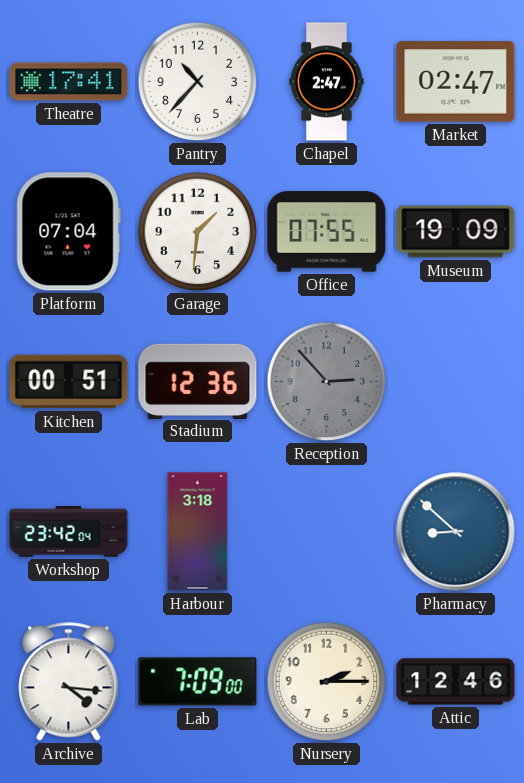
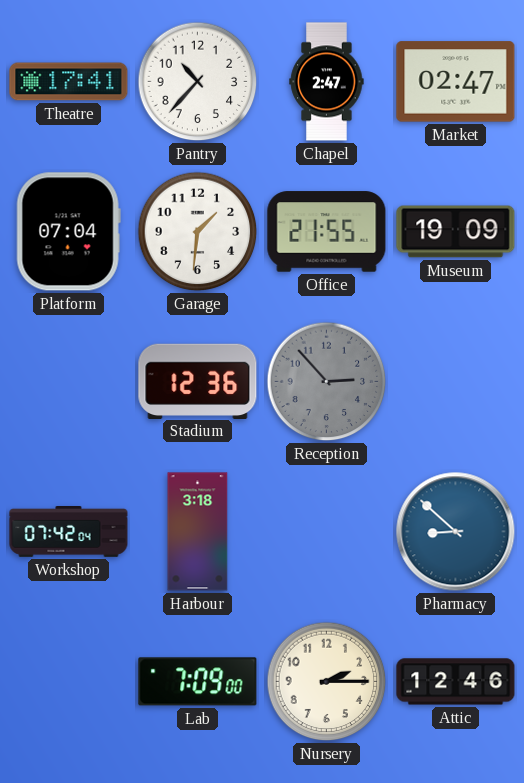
Office: 07:55 -> 21:55 (327, 232)
Kitchen: 00:51 -> none (69, 382)
Workshop: 23:42 -> 07:42 (69, 532)
Archive: 4:16 -> none (69, 682)
